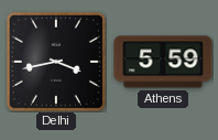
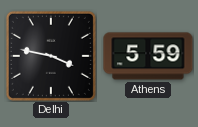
Delhi: 3:43 -> 3:47 (51, 56)
